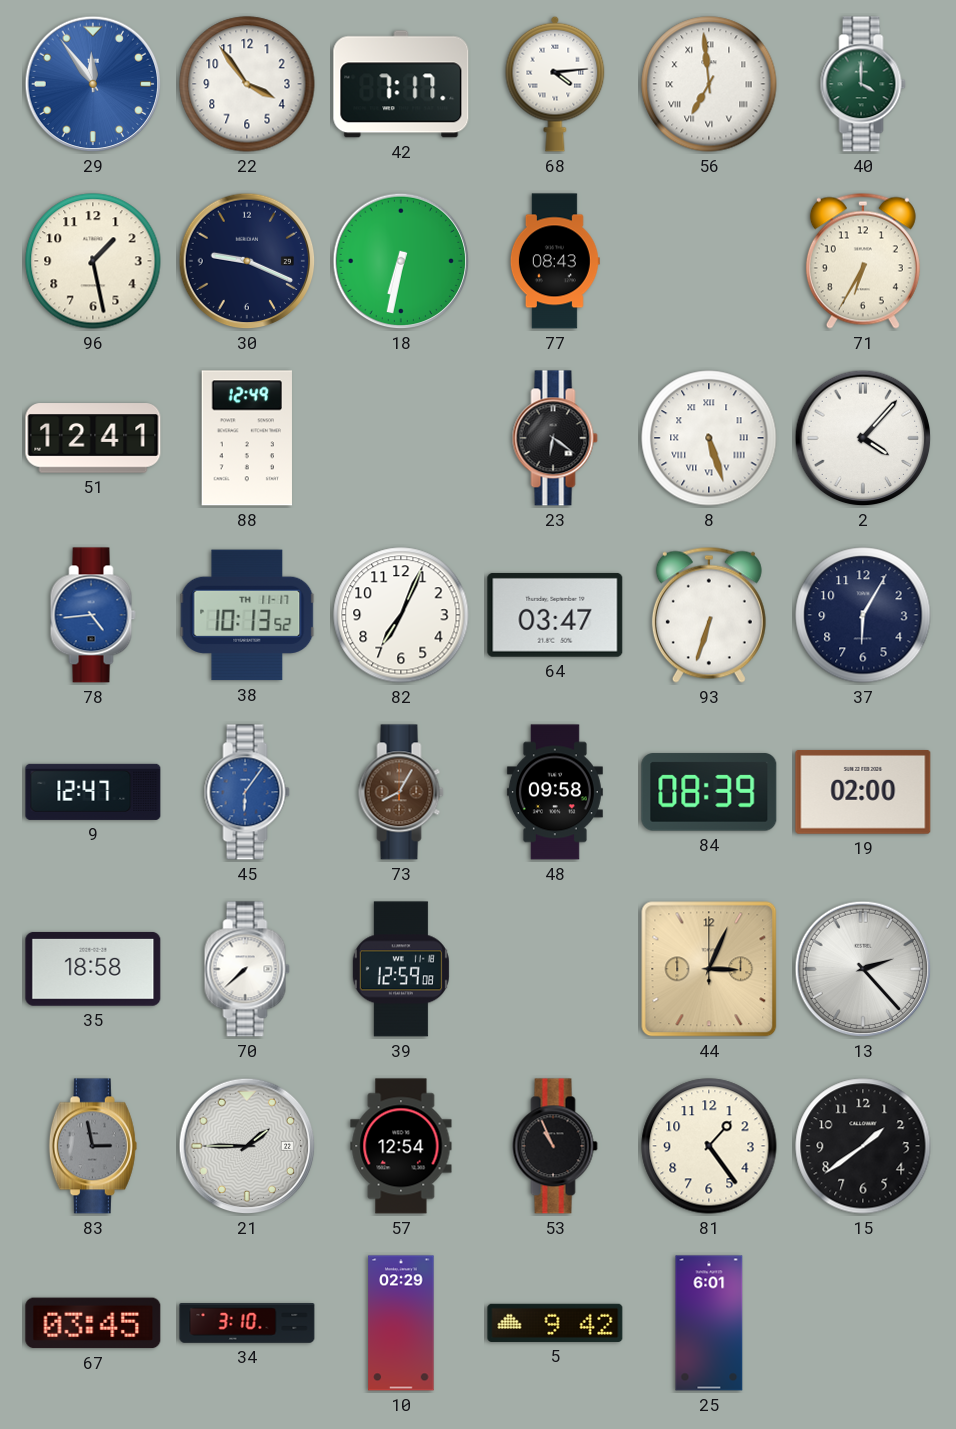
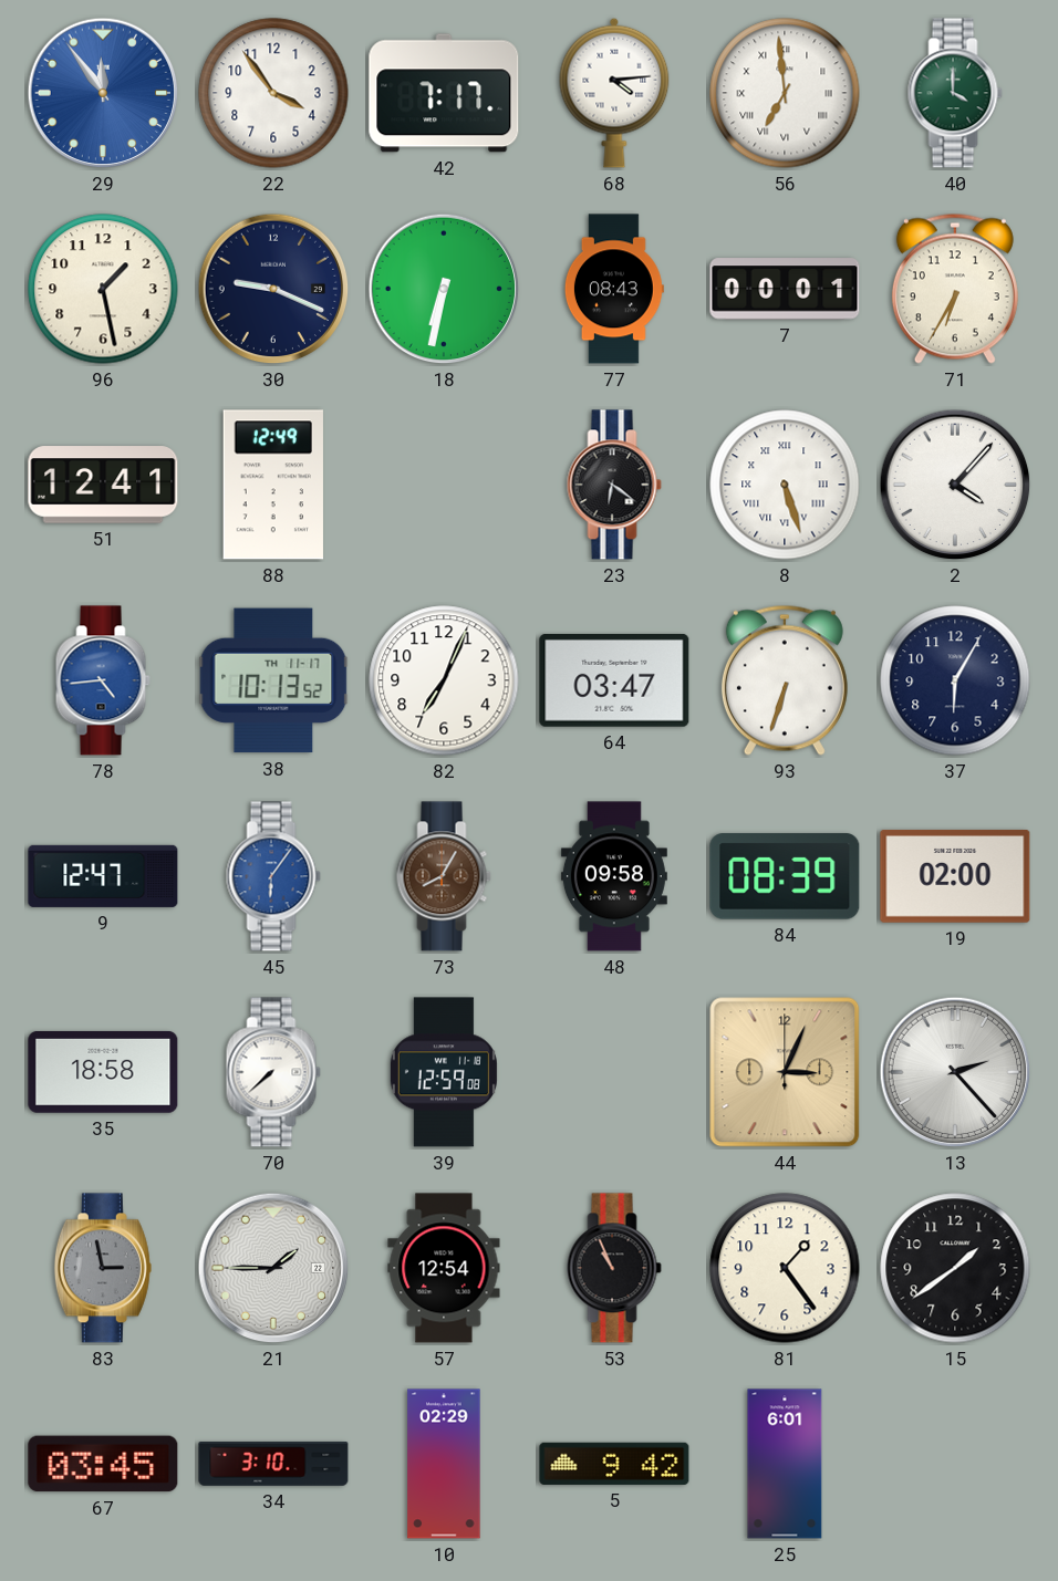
7: none -> 00:01 (785, 289)
